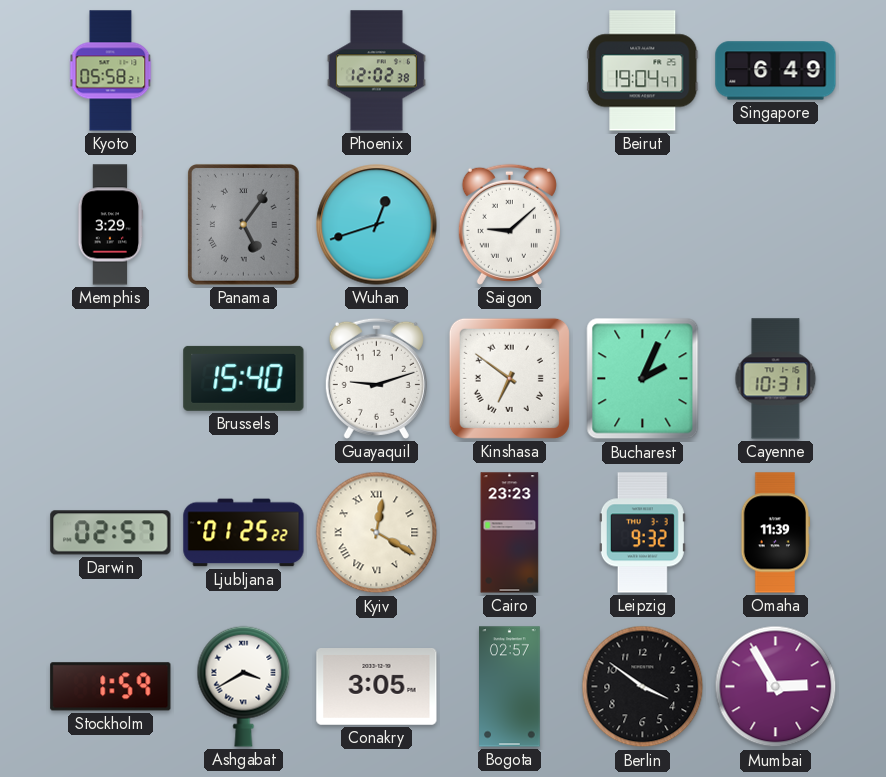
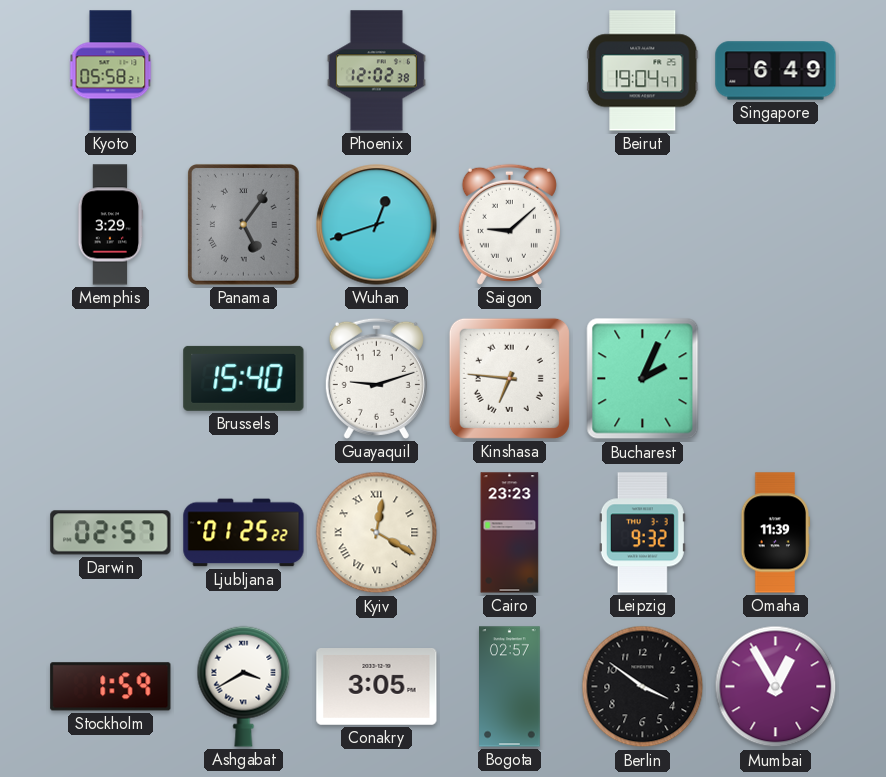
Kinshasa: 6:51 -> 6:46 (509, 378)
Cayenne: 10:31 -> none (776, 379)
Mumbai: 2:55 -> 12:55 (776, 687)
